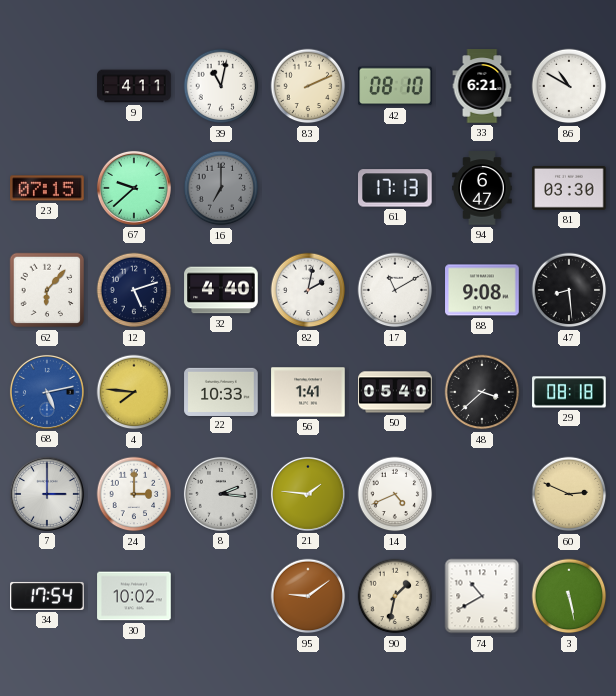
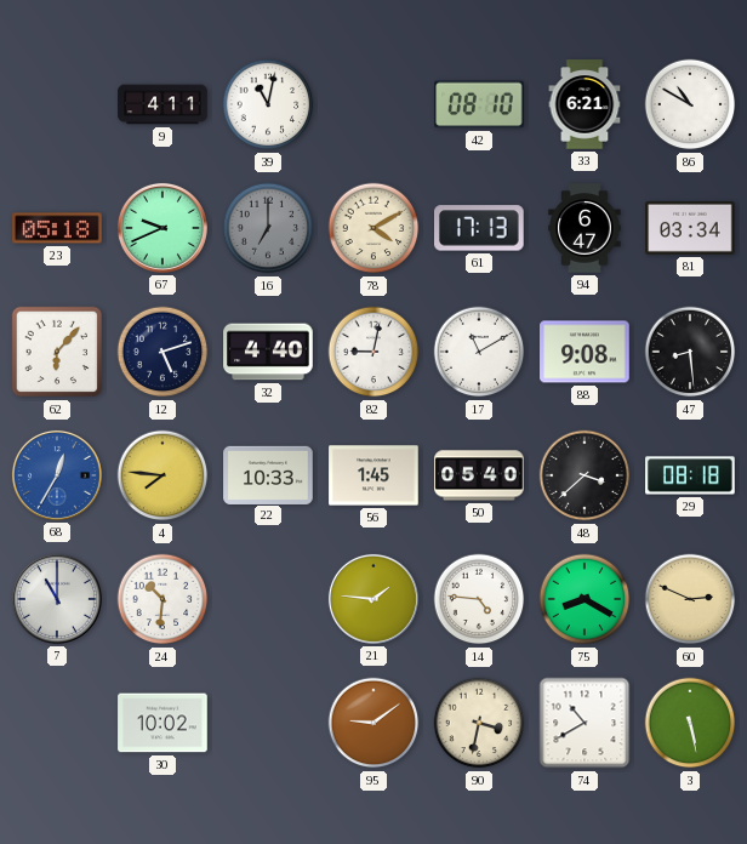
83: 2:11 -> none (308, 86)
23: 07:15 -> 05:18 (57, 228)
67: 9:38 -> 9:41 (162, 228)
78: none -> 4:10 (373, 228)
81: 03:30 -> 03:34 (690, 228)
82: 2:02 -> 9:02 (373, 352)
68: 5:13 -> 12:35 (57, 475)
56: 1:41 -> 1:45 (373, 475)
7: 3:00 -> 11:00 (57, 599)
24: 3:00 -> 10:31 (162, 599)
8: 2:16 -> none (221, 494)
14: 4:41 -> 4:46 (479, 599)
75: none -> 8:20 (585, 599)
34: 17:54 -> none (47, 596)
90: 1:32 -> 3:32 (479, 723)
